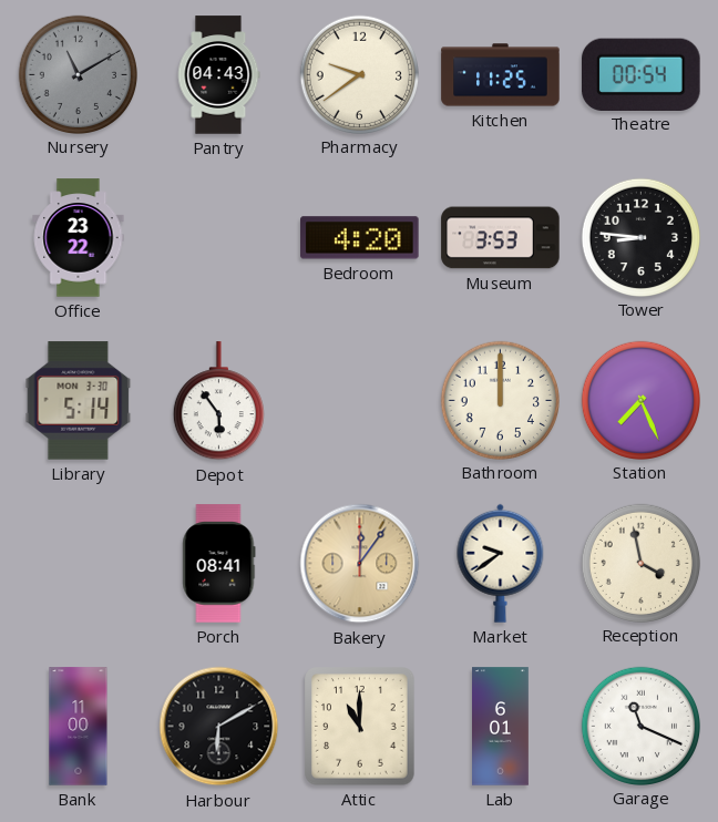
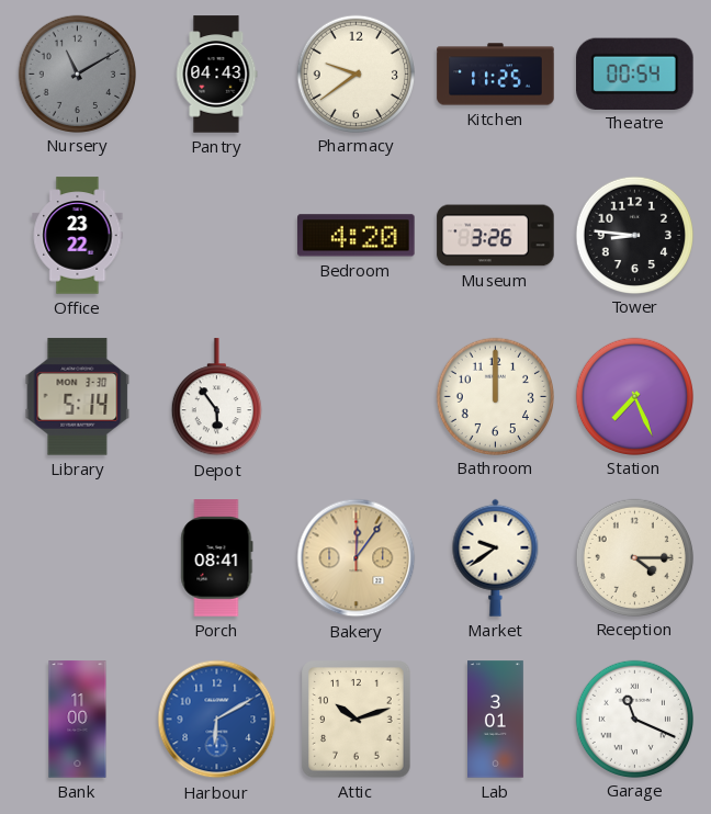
Museum: 3:53 -> 3:26 (496, 236)
Reception: 3:58 -> 4:15 (634, 557)
Harbour dial: black -> blue (217, 720)
Attic: 11:00 -> 10:12 (357, 720)
Lab: 6:01 -> 3:01 (496, 720)
